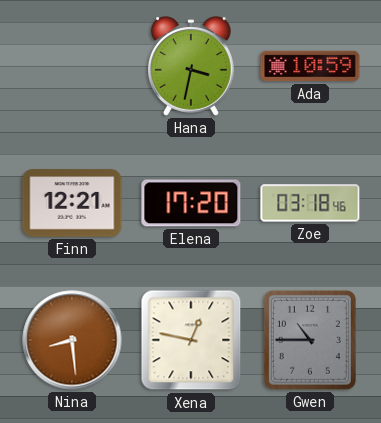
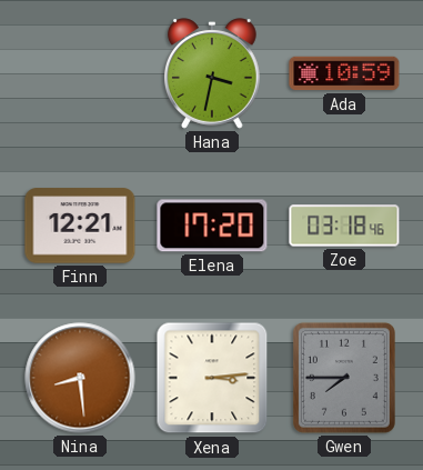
Xena: 12:47 -> 3:14 (212, 378)
Gwen: 10:45 -> 7:45 (344, 378)
